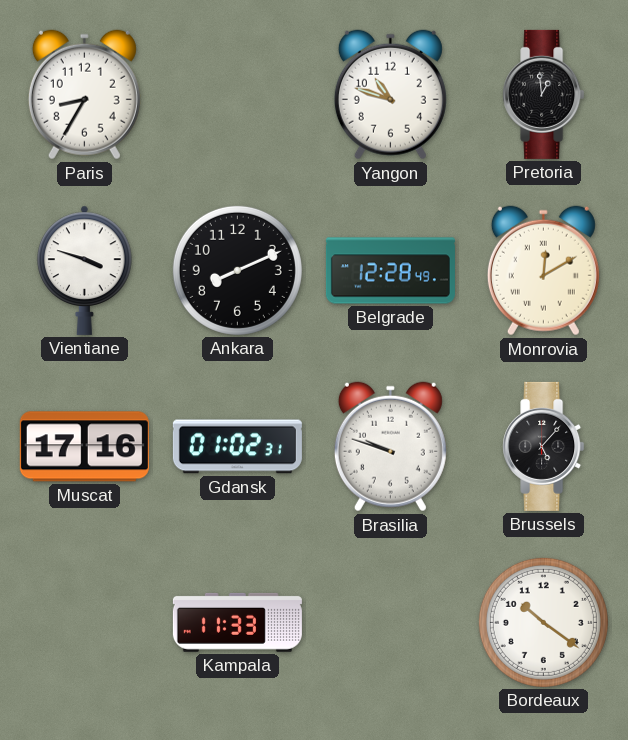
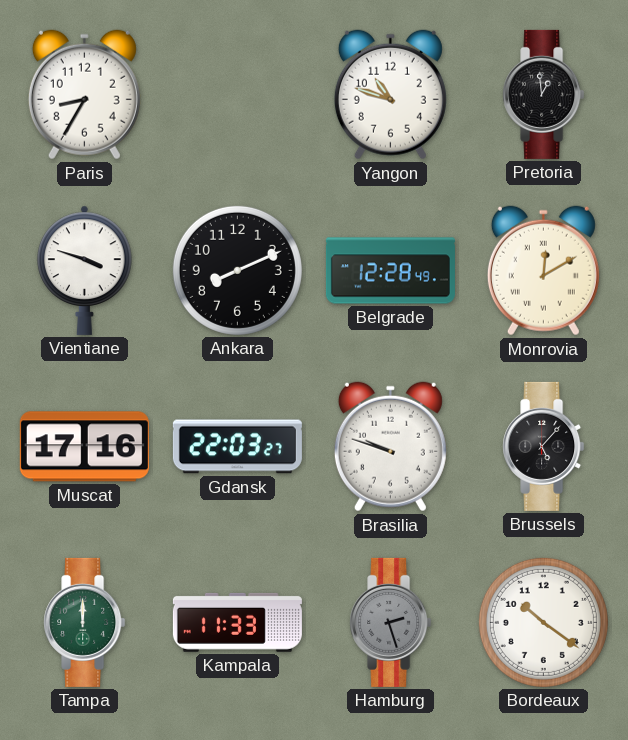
Gdansk: 01:02 -> 22:03 (237, 447)
Tampa: none -> 12:00 (85, 622)
Hamburg: none -> 2:27 (391, 622)
